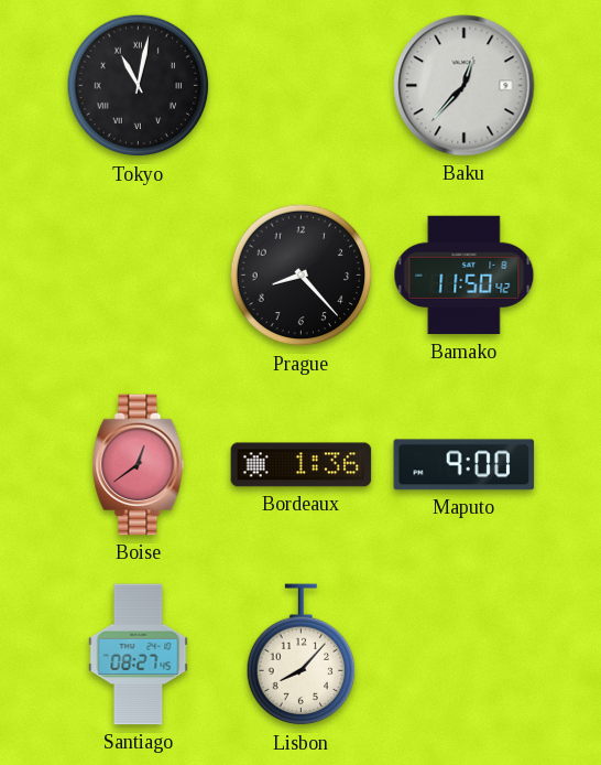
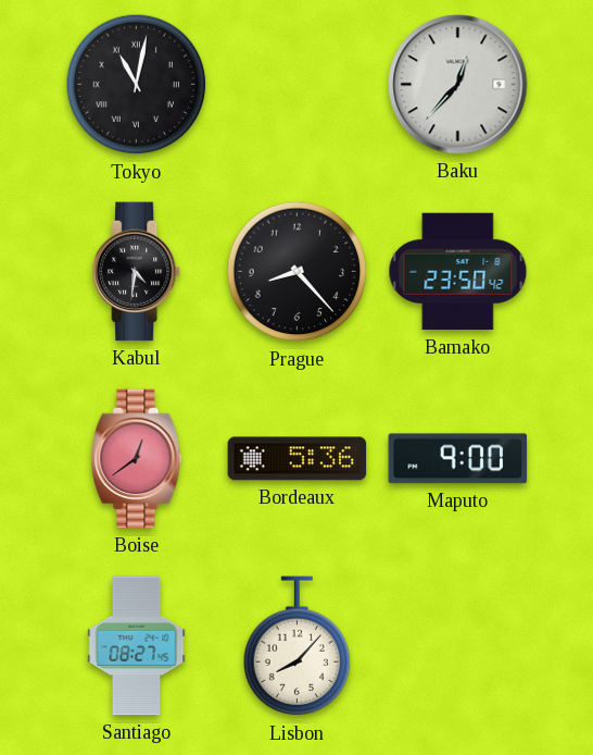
Kabul: none -> 4:31 (137, 272)
Bamako: 11:50 -> 23:50 (458, 272)
Bordeaux: 1:36 -> 5:36 (298, 459)
